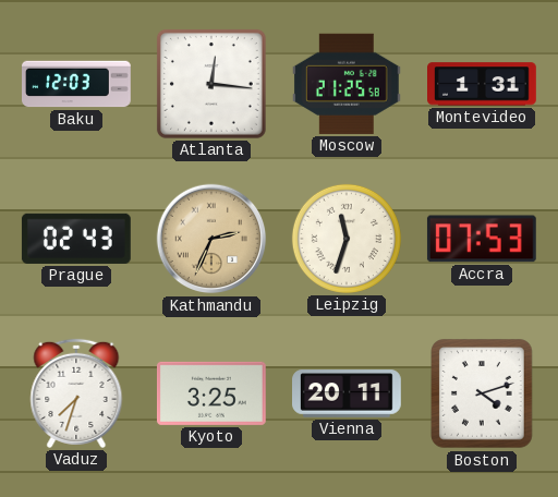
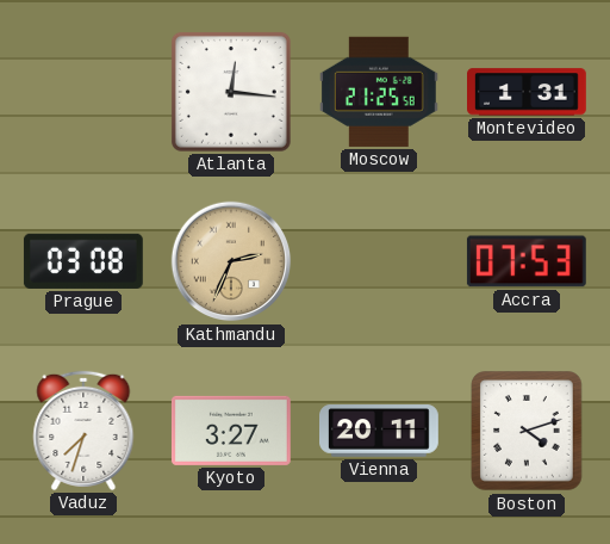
Baku: 12:03 -> none (77, 84)
Prague: 02:43 -> 03:08 (83, 261)
Leipzig: 11:33 -> none (347, 239)
Kyoto: 3:25 -> 3:27 (231, 431)
